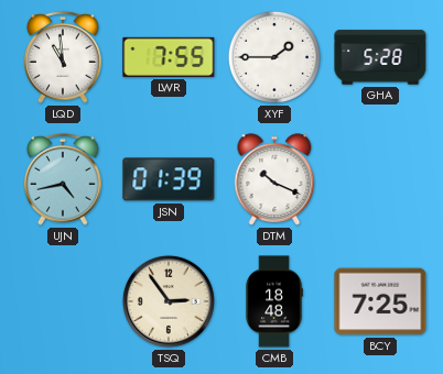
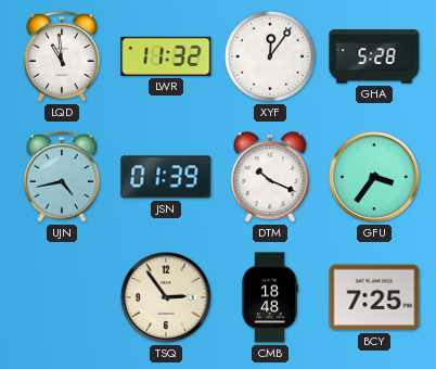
LWR: 7:55 -> 11:32 (166, 56)
XYF: 1:45 -> 12:06 (270, 56)
GFU: none -> 3:36 (374, 177)
